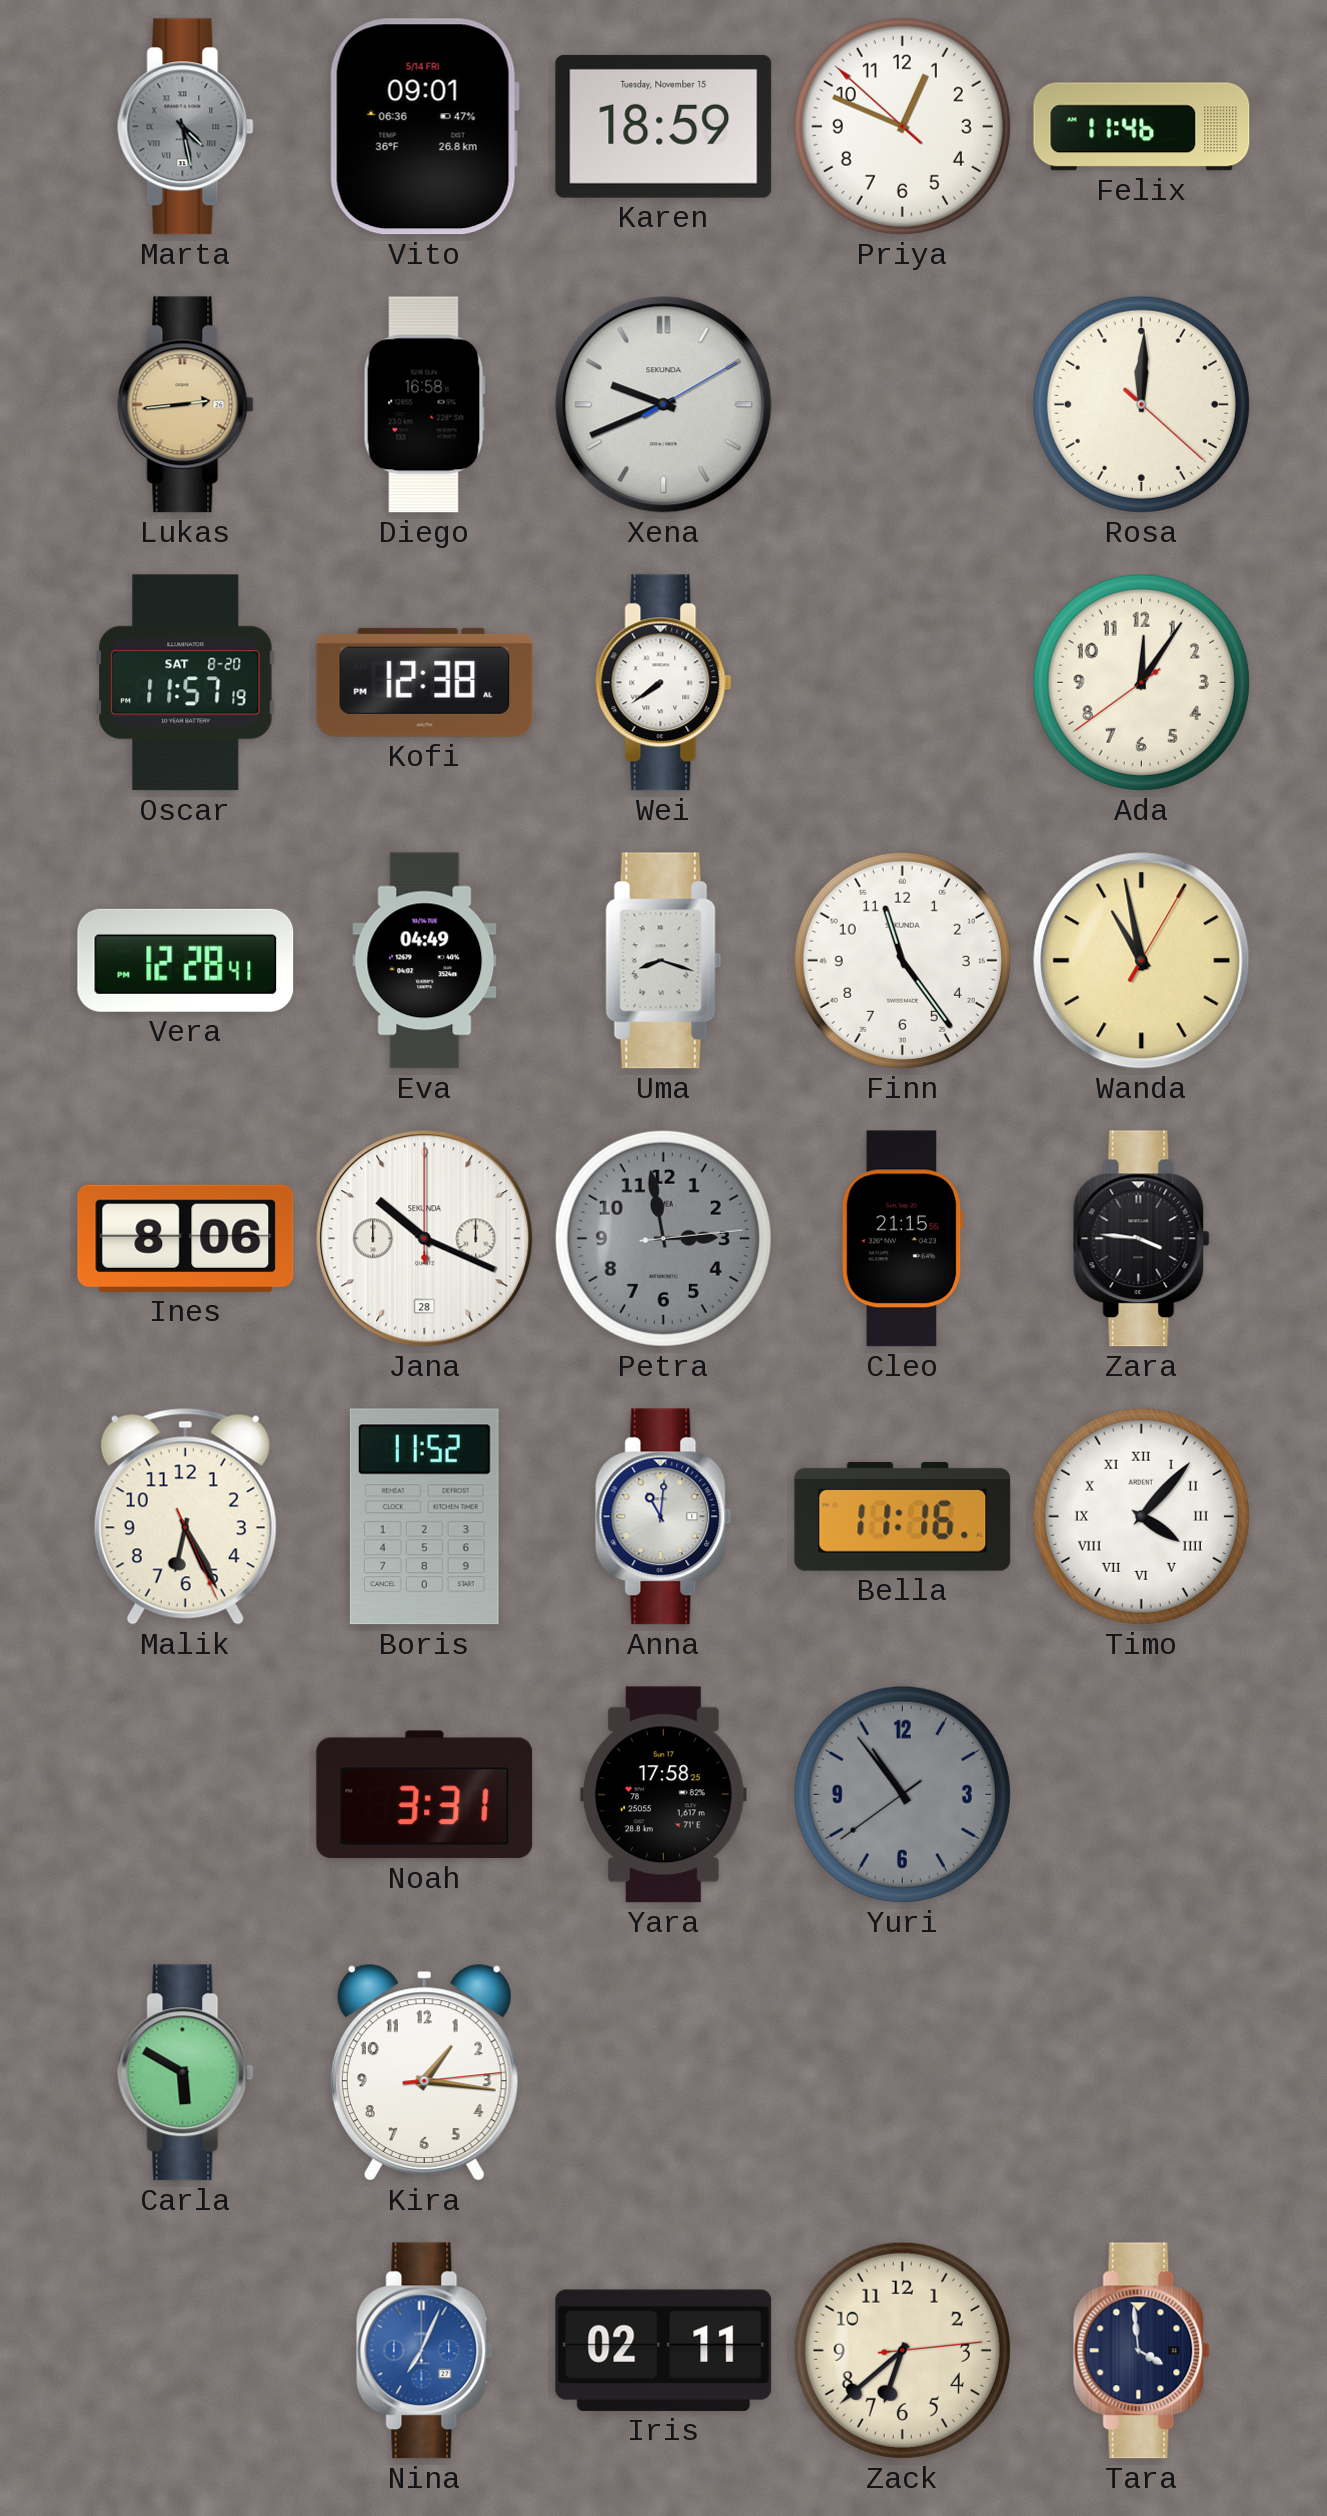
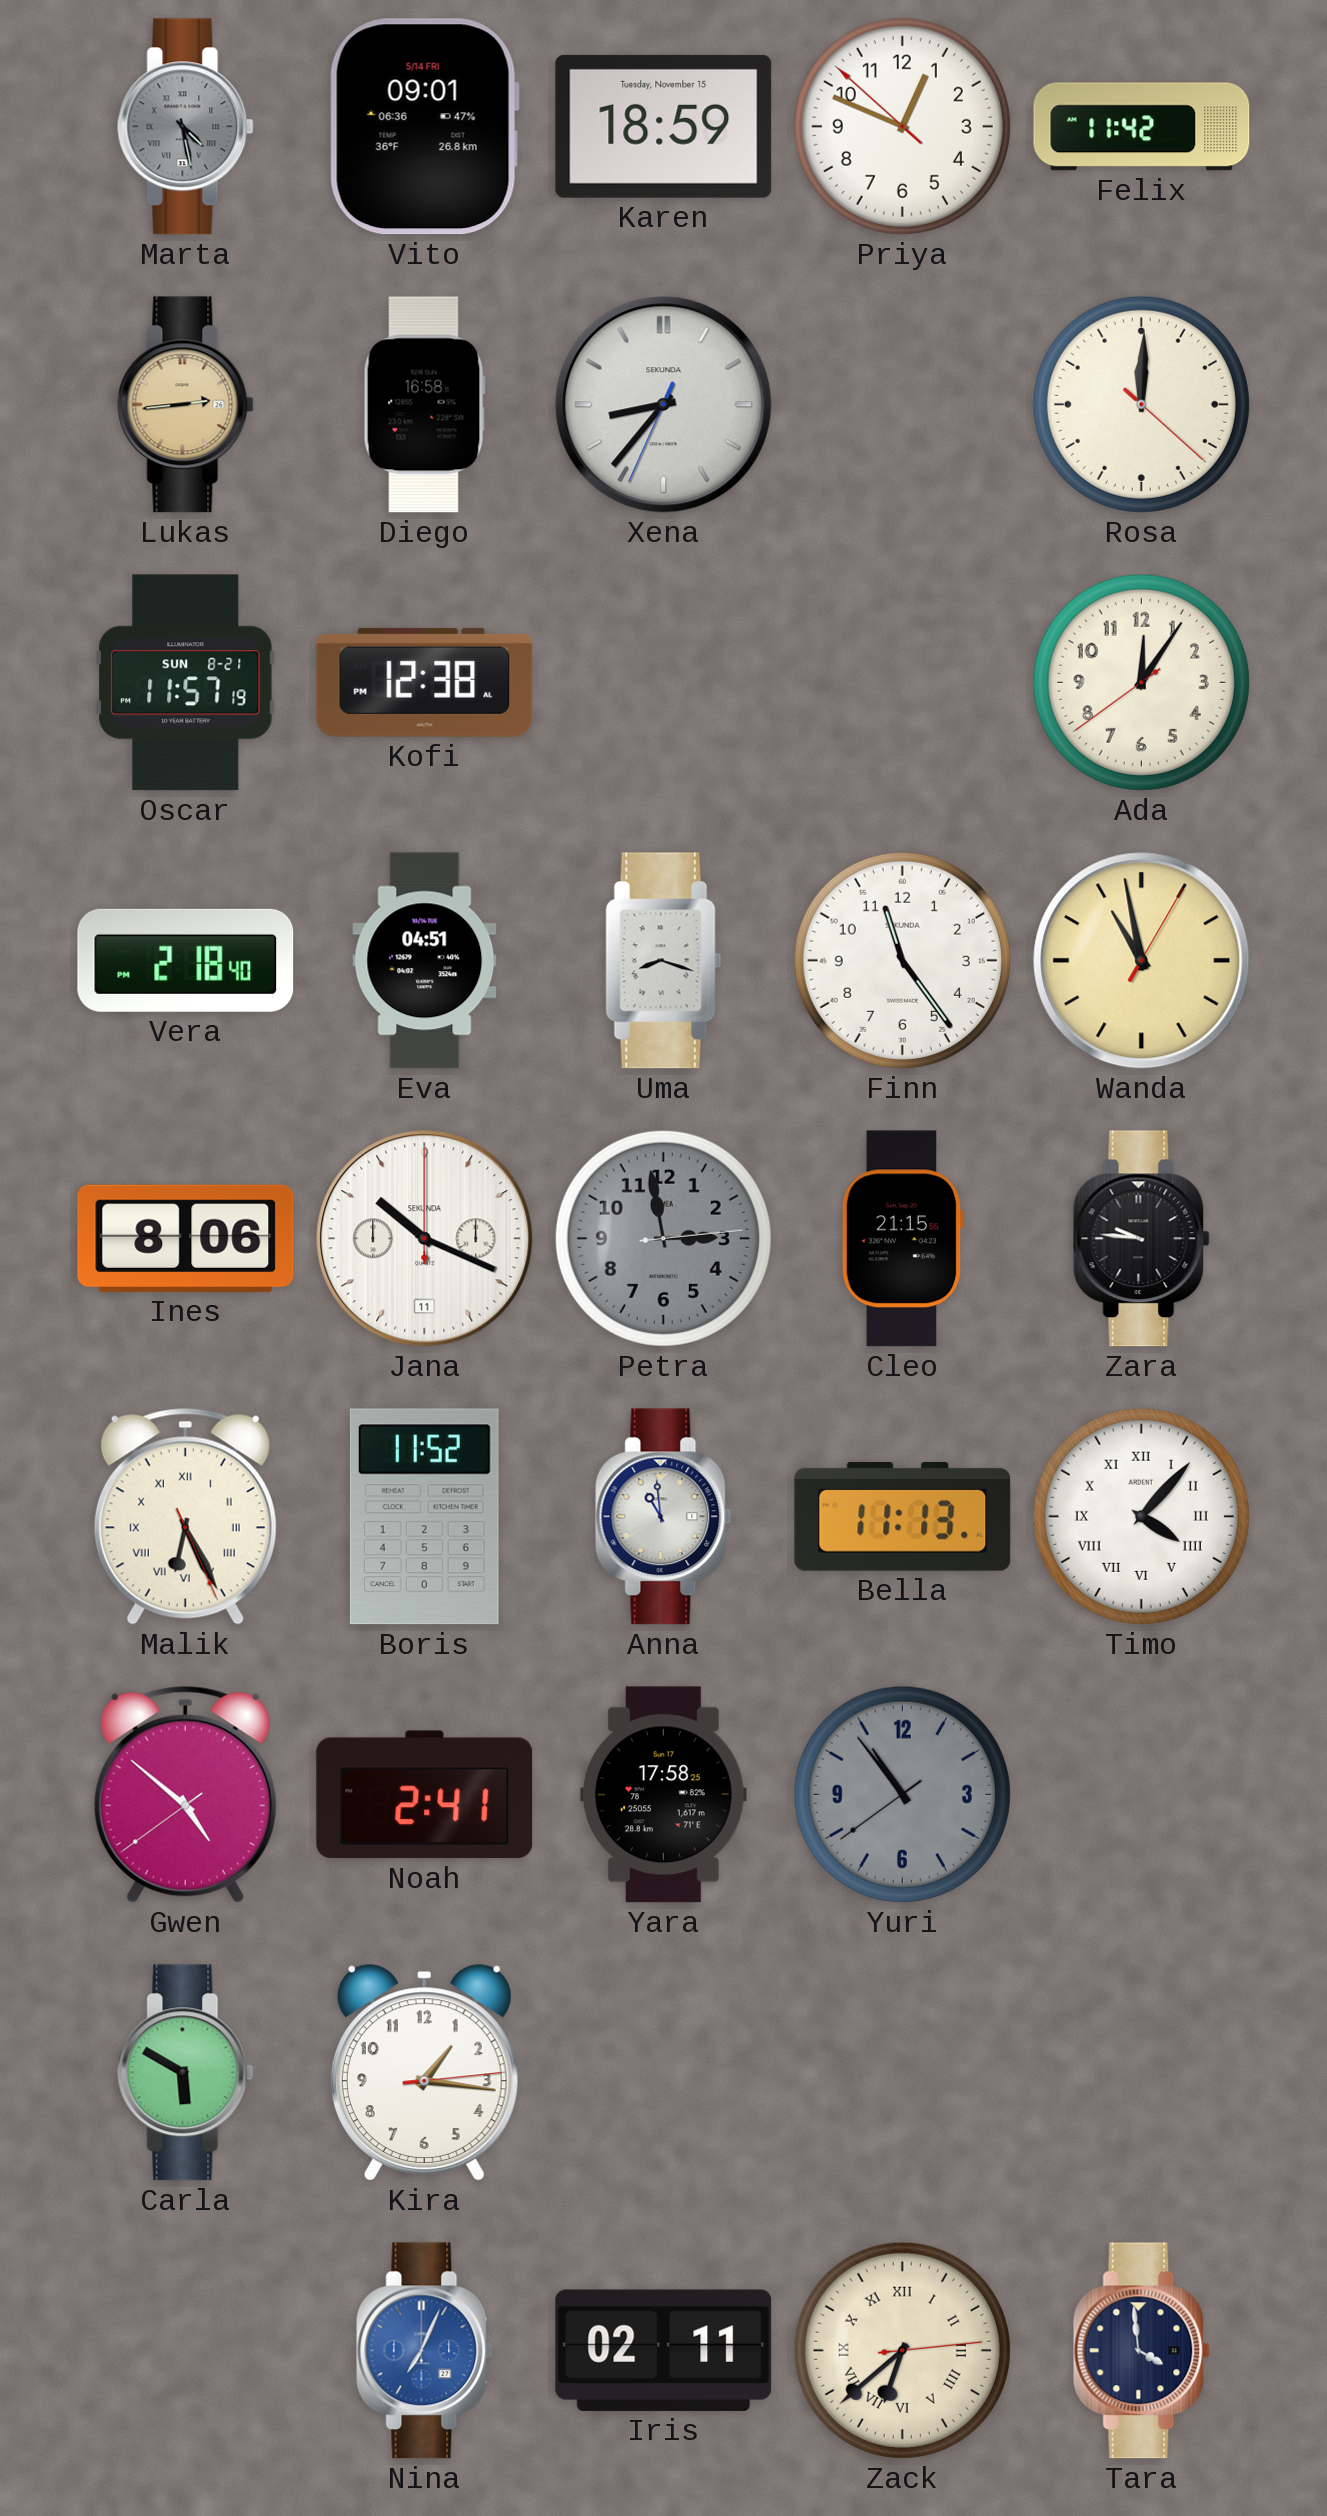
Felix: 11:46 -> 11:42 (1142, 127)
Xena: 9:41 -> 8:36 (664, 405)
Oscar date: SAT 8-20 -> SUN 8-21 (186, 683)
Wei: 7:39 -> none (664, 683)
Vera: 12:28 -> 2:18 (186, 960)
Eva: 04:49 -> 04:51 (425, 961)
Jana date: 28 -> 11 (425, 1239)
Zara: 3:46 -> 9:46 (1142, 1239)
Malik numerals: Arabic -> Roman (185, 1516)
Anna: 11:01 -> 10:59 (664, 1517)
Bella: 11:16 -> 11:13 (903, 1516)
Gwen: none -> 4:51 (185, 1794)
Noah: 3:31 -> 2:41 (425, 1795)
Zack numerals: Arabic -> Roman (902, 2350)
